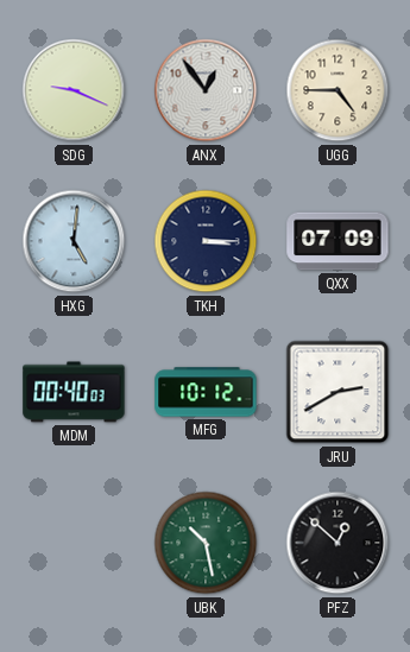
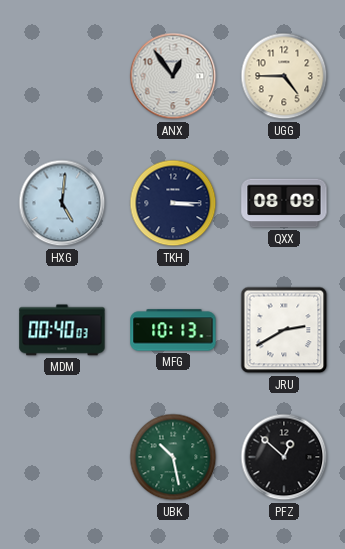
SDG: 9:19 -> none (74, 90)
QXX: 07:09 -> 08:09 (284, 203)
MFG: 10:12 -> 10:13 (173, 330)
